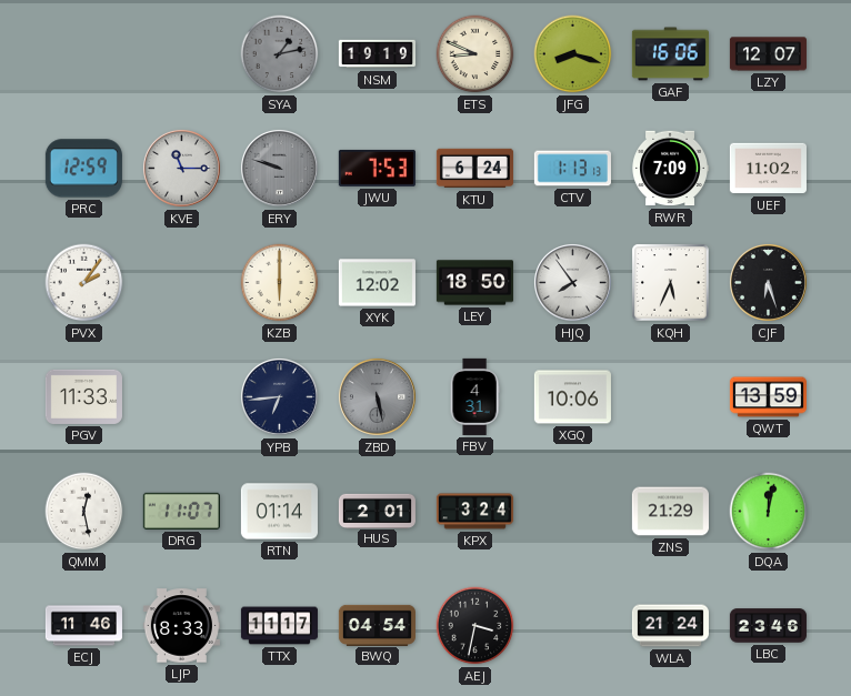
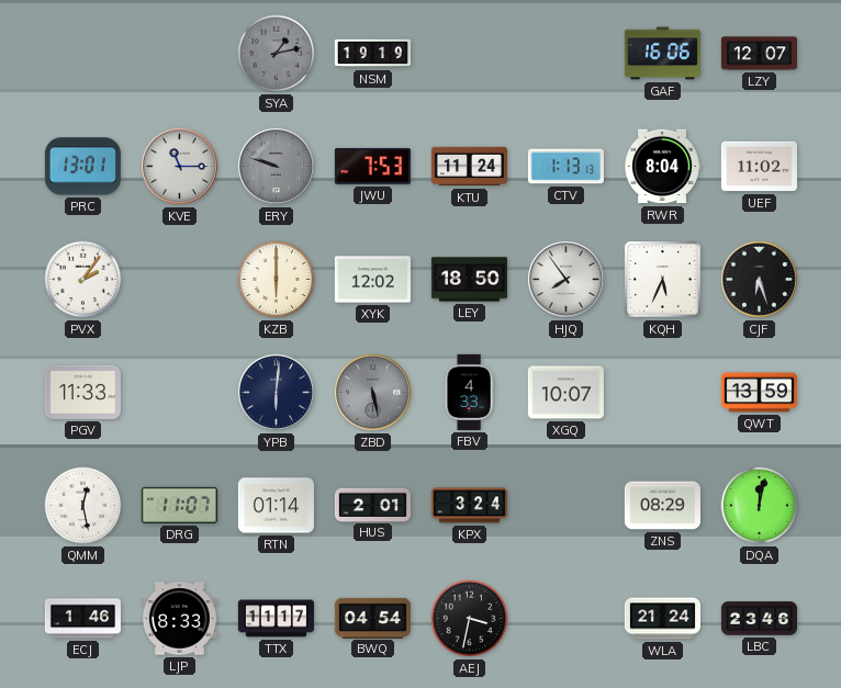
ETS: 8:49 -> none (475, 54)
JFG: 8:18 -> none (573, 54)
PRC: 12:59 -> 13:01 (82, 167)
KTU: 6:24 -> 11:24 (469, 167)
RWR: 7:09 -> 8:04 (662, 167)
YPB: 6:44 -> 6:01 (276, 392)
FBV: 4:31 -> 4:33 (469, 392)
XGQ: 10:06 -> 10:07 (565, 393)
ZNS: 21:29 -> 08:29 (662, 506)
ECJ: 11:46 -> 1:46 (82, 619)
